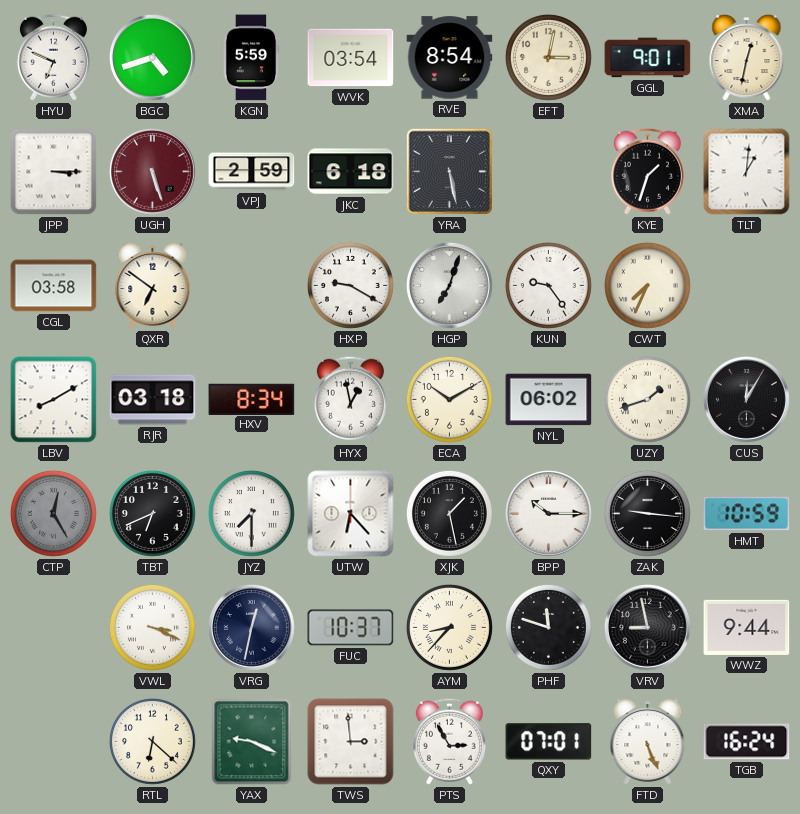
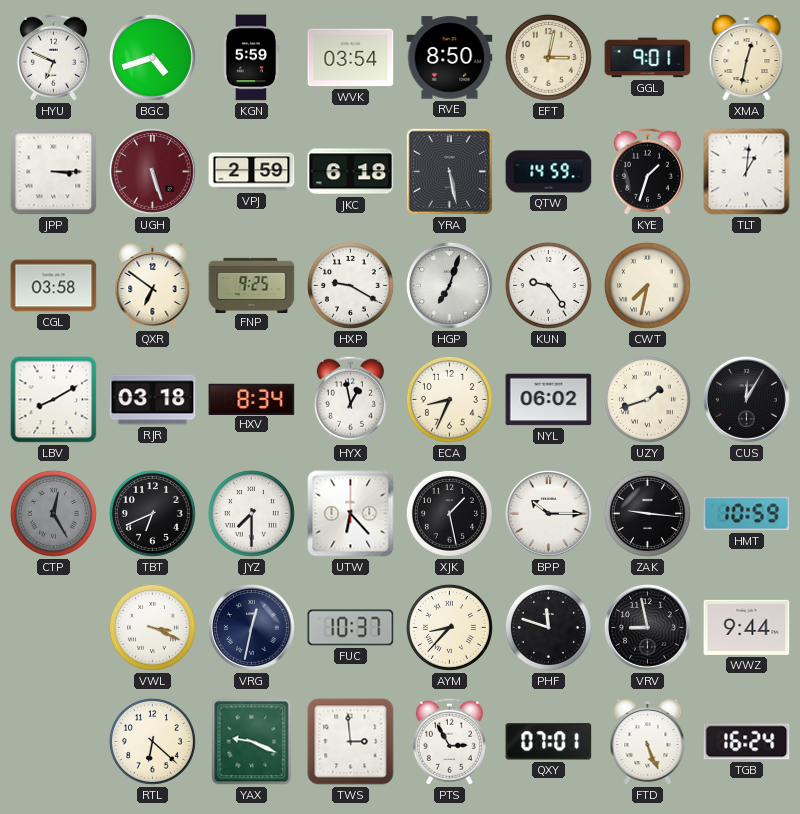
RVE: 8:54 -> 8:50 (450, 58)
QTW: none -> 14:59 (549, 172)
FNP: none -> 9:25 (252, 285)
CWT: 7:34 -> 7:32 (647, 285)
ECA: 10:10 -> 8:34 (449, 399)
